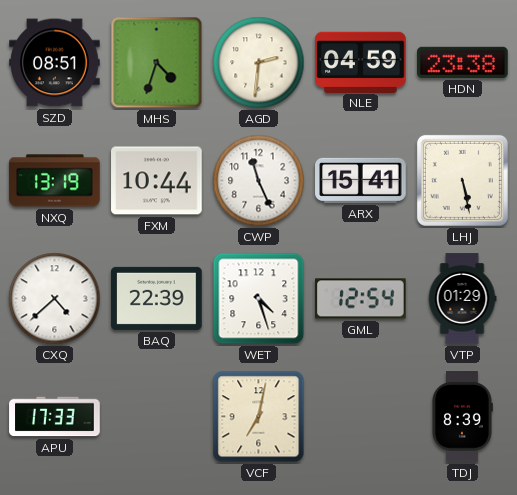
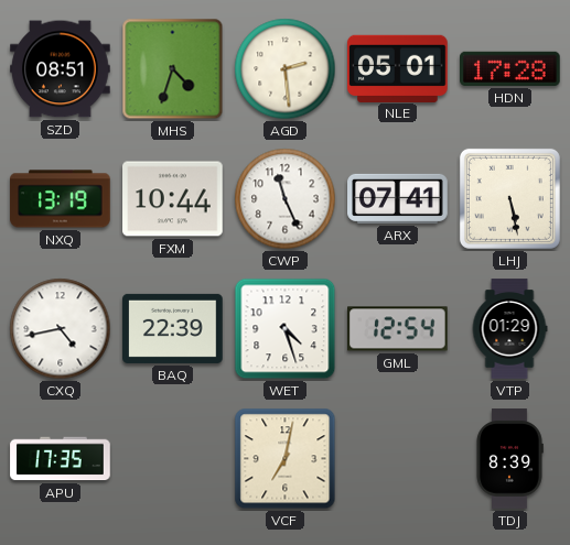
AGD: 2:31 -> 2:29 (286, 69)
NLE: 04:59 -> 05:01 (398, 68)
HDN: 23:38 -> 17:28 (510, 68)
ARX: 15:41 -> 07:41 (398, 198)
CXQ: 4:38 -> 4:43 (61, 329)
APU: 17:33 -> 17:35 (61, 459)
